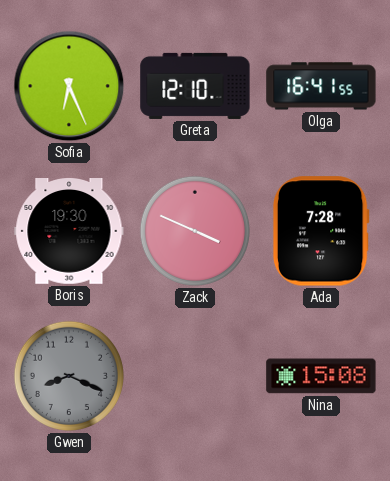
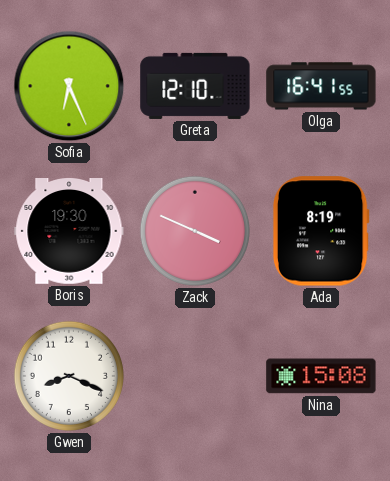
Ada: 7:28 -> 8:19 (321, 231)
Gwen dial: grey -> white (69, 376)
